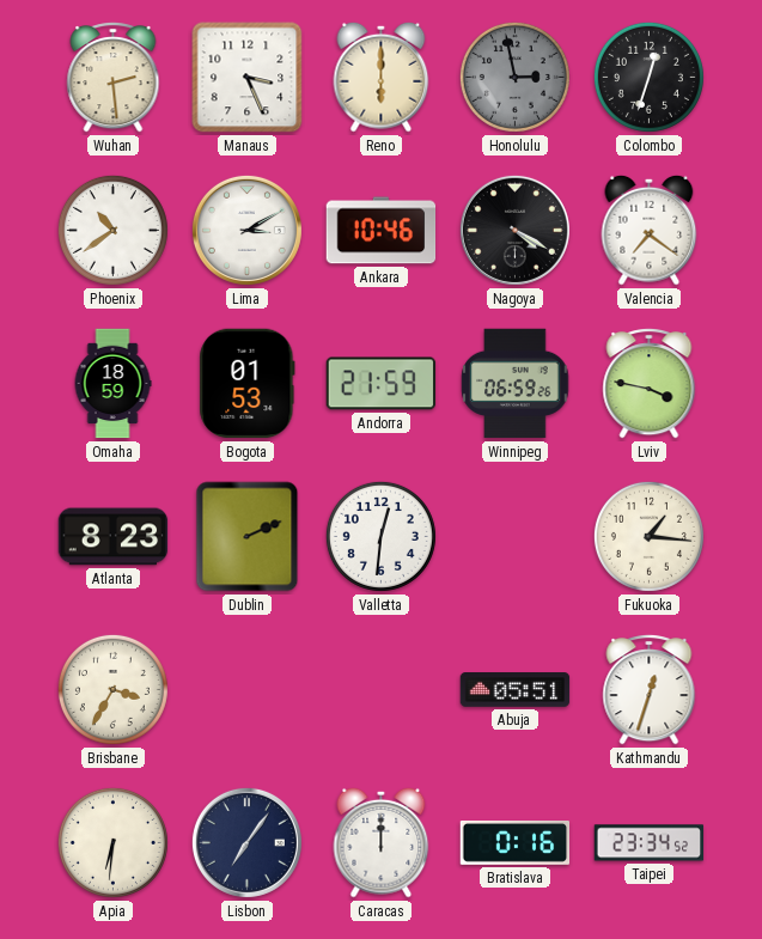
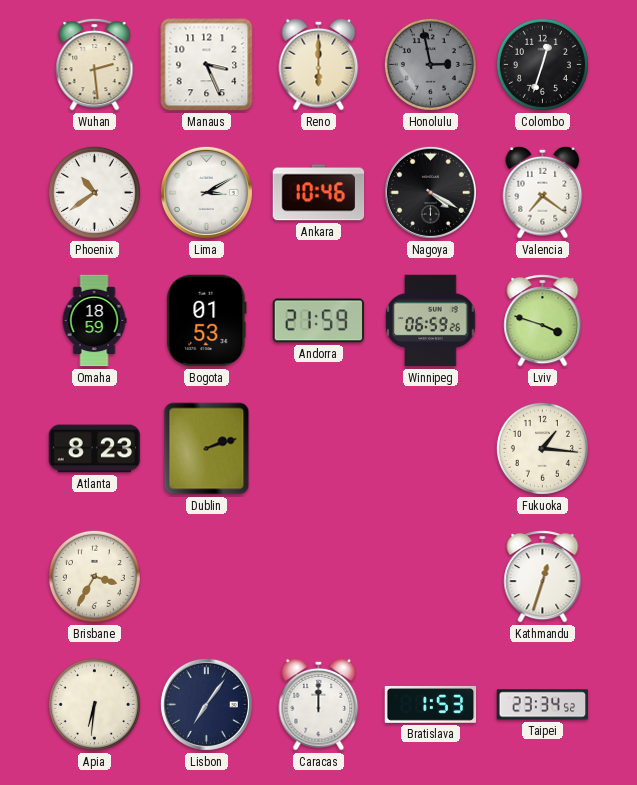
Lviv: 3:47 -> 3:48 (543, 321)
Dublin: 2:11 -> 2:12 (207, 449)
Valletta: 12:31 -> none (380, 536)
Abuja: 05:51 -> none (516, 690)
Bratislava: 0:16 -> 1:53 (431, 705)
